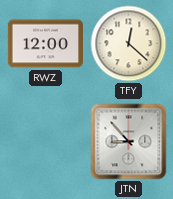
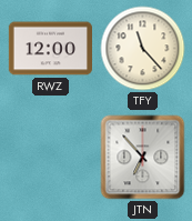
TFY: 12:22 -> 11:23 (143, 49)
JTN: 8:53 -> 6:53 (143, 158)
